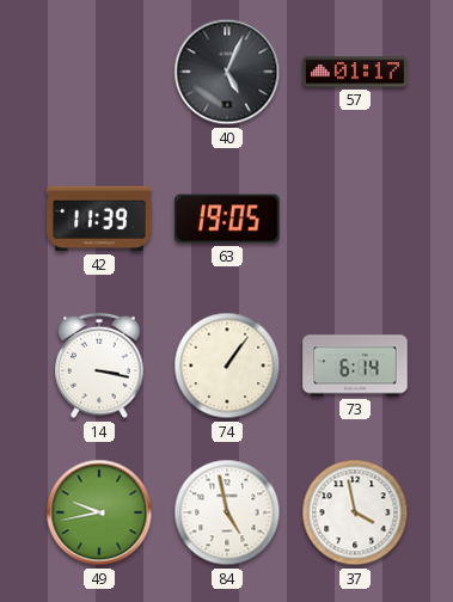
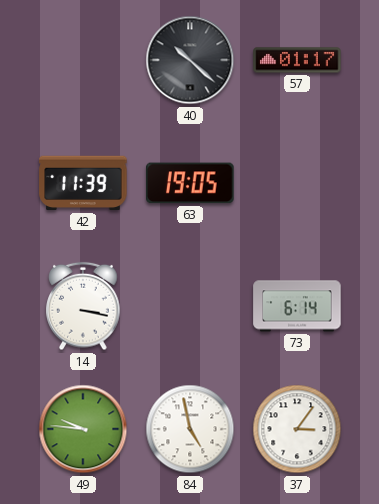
40: 5:04 -> 10:22 (190, 60)
74: 1:06 -> none (227, 365)
49: 9:43 -> 9:46 (83, 429)
37: 3:58 -> 3:06 (297, 429)
